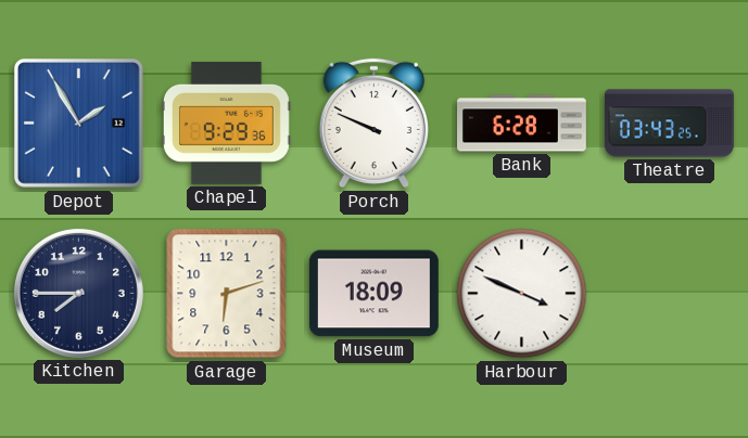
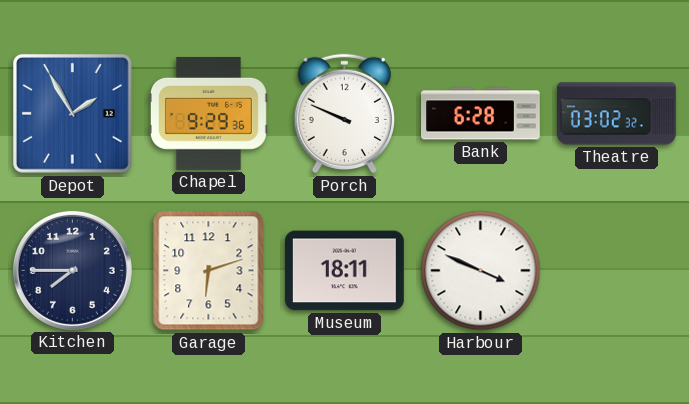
Theatre: 03:43 -> 03:02 (617, 114)
Museum: 18:09 -> 18:11 (344, 271)
